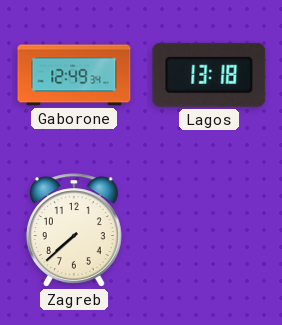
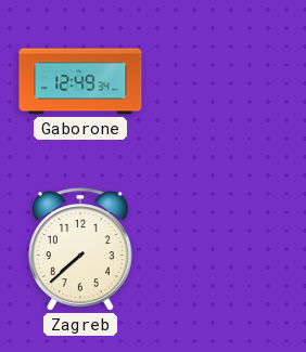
Lagos: 13:18 -> none (209, 75)
